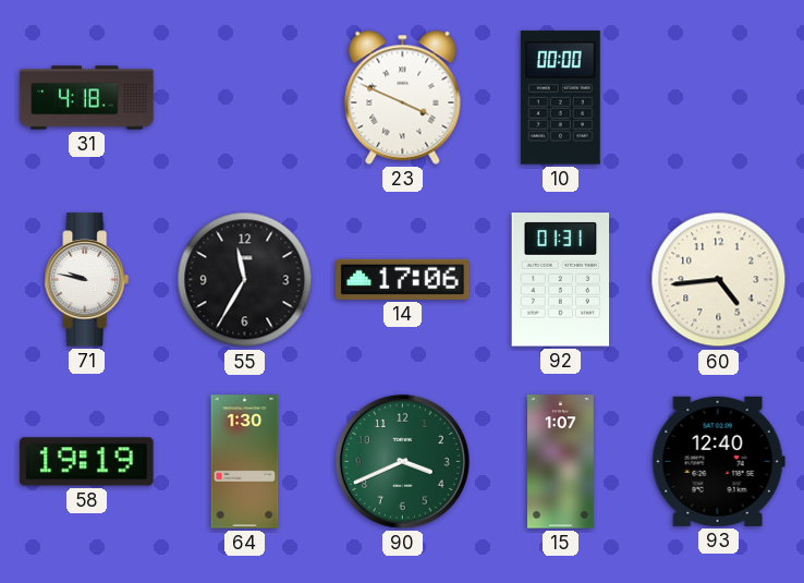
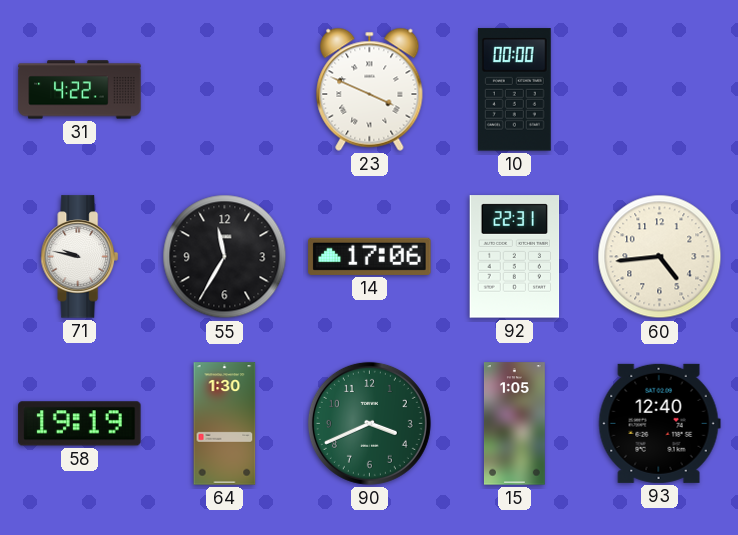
31: 4:18 -> 4:22 (80, 90)
92: 01:31 -> 22:31 (515, 257)
15: 1:07 -> 1:05 (514, 424)
